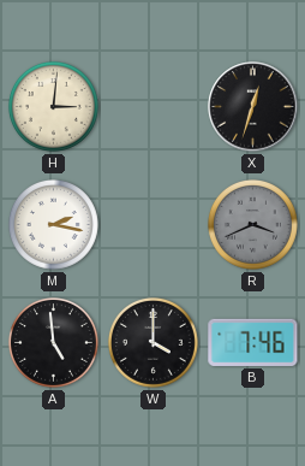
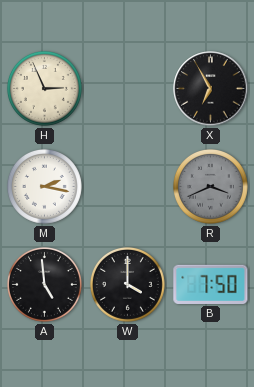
H: 3:01 -> 2:56 (44, 88)
X: 12:33 -> 6:55 (211, 89)
B: 7:46 -> 7:50 (211, 284)
